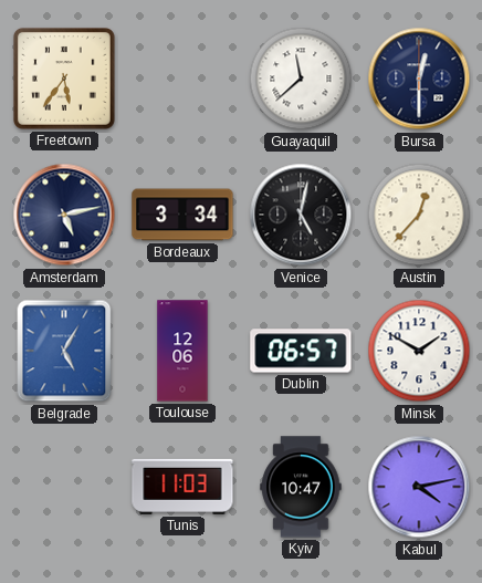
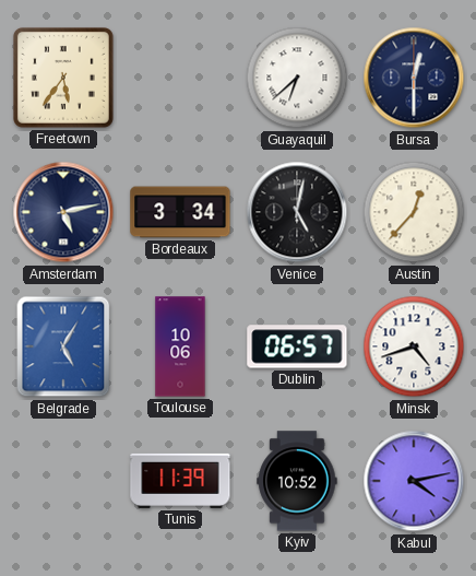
Guayaquil: 11:38 -> 6:38 (297, 78)
Toulouse: 12:06 -> 10:06 (180, 346)
Minsk: 1:50 -> 4:42 (414, 346)
Tunis: 11:03 -> 11:39 (180, 481)
Kyiv: 10:47 -> 10:52 (297, 481)
